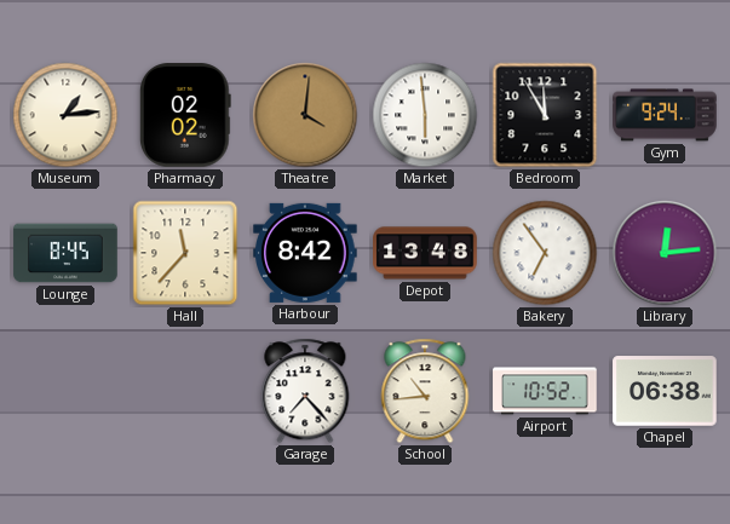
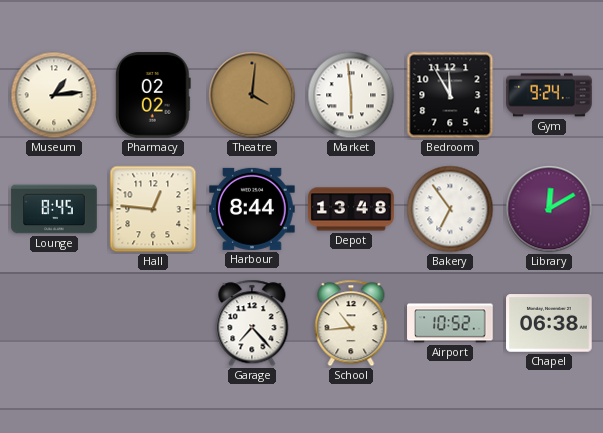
Hall: 11:37 -> 12:46 (153, 209)
Harbour: 8:42 -> 8:44 (252, 209)
Library: 12:14 -> 12:10 (549, 209)
